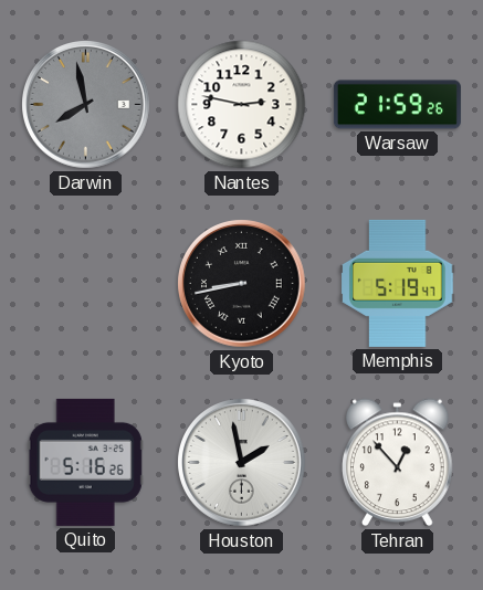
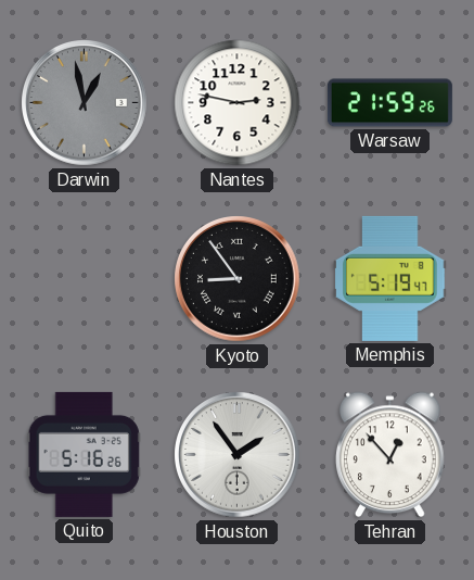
Darwin: 7:58 -> 12:58 (85, 103)
Kyoto: 8:43 -> 8:54 (238, 279)
Houston: 1:58 -> 1:54 (238, 455)
